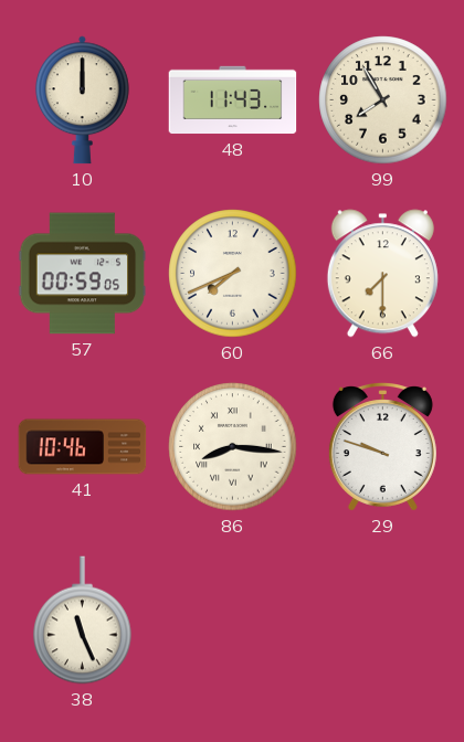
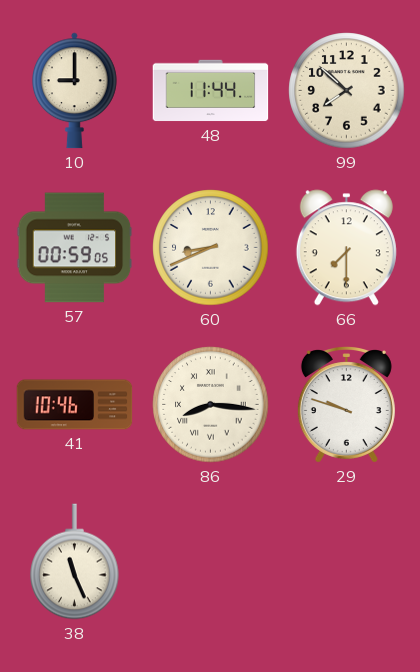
10: 12:00 -> 9:00 (74, 91)
48: 11:43 -> 11:44 (211, 91)
99: 7:55 -> 7:52 (347, 91)
60: 7:41 -> 8:41 (211, 248)
